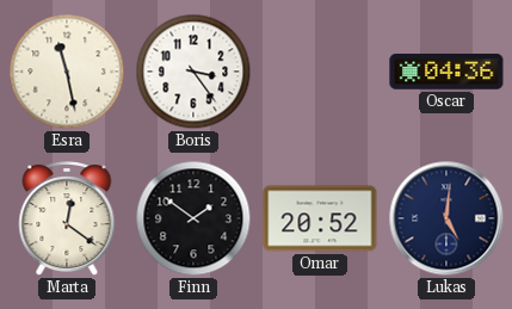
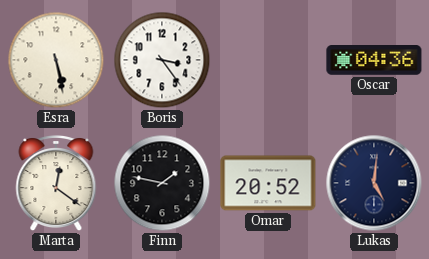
Esra: 11:28 -> 5:28 (56, 60)
Finn: 1:51 -> 1:47 (162, 183)
